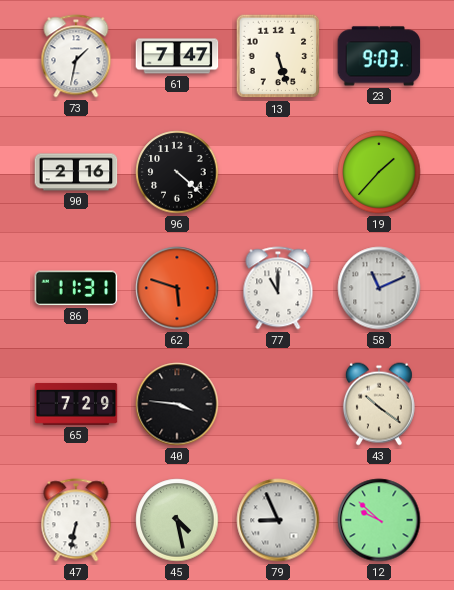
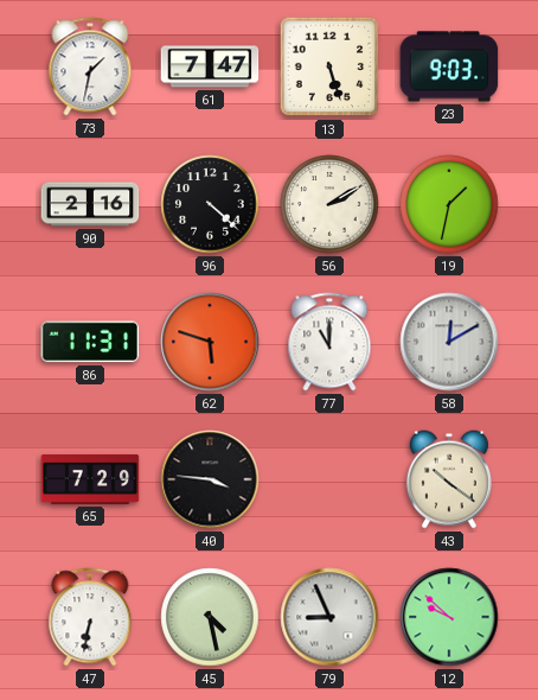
56: none -> 2:10 (329, 204)
19: 1:37 -> 1:32 (449, 204)
58: 11:11 -> 12:10 (449, 342)
